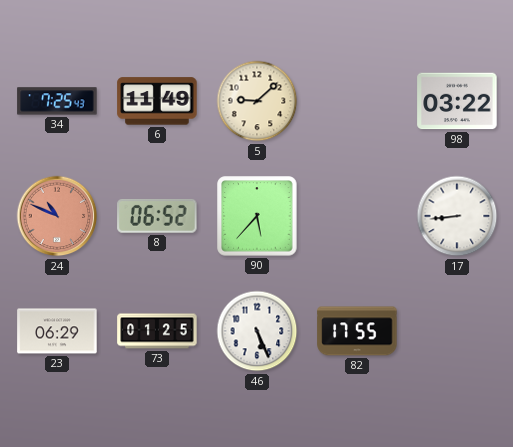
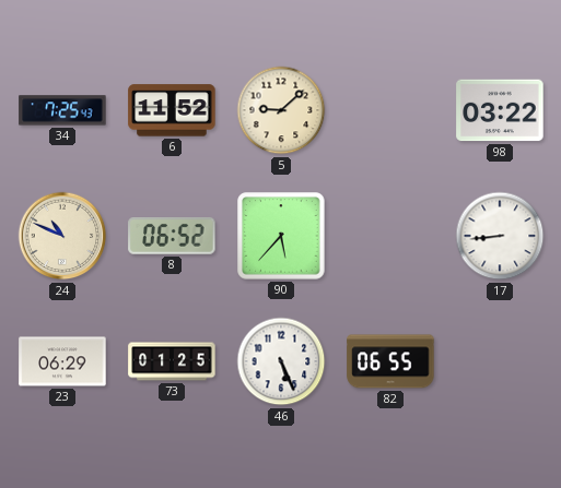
6: 11:49 -> 11:52 (172, 110)
24 dial: salmon -> cream (62, 236)
82: 17:55 -> 06:55 (390, 361)
